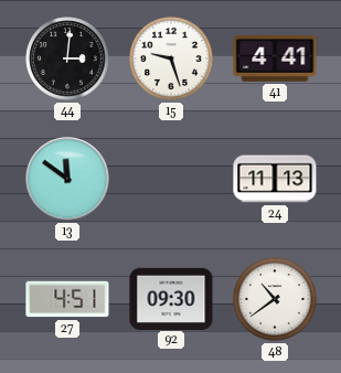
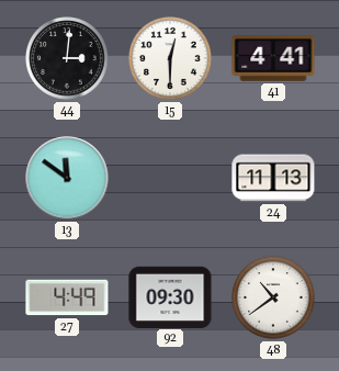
15: 9:27 -> 12:30 (170, 58)
27: 4:51 -> 4:49 (67, 297)
